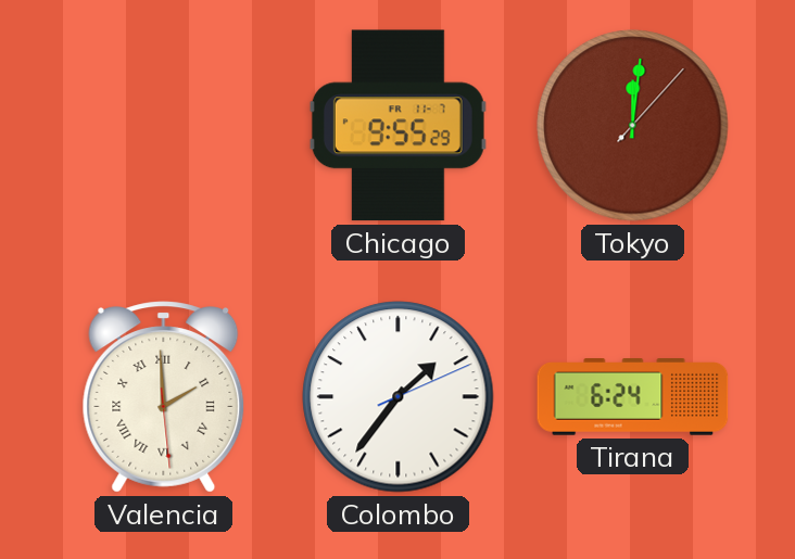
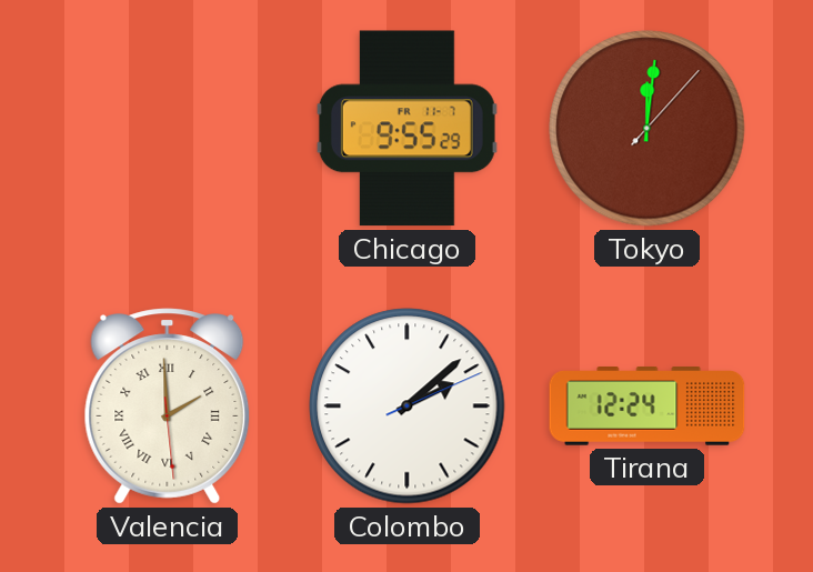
Colombo: 1:36 -> 2:08 (408, 407)
Tirana: 6:24 -> 12:24 (648, 407)
